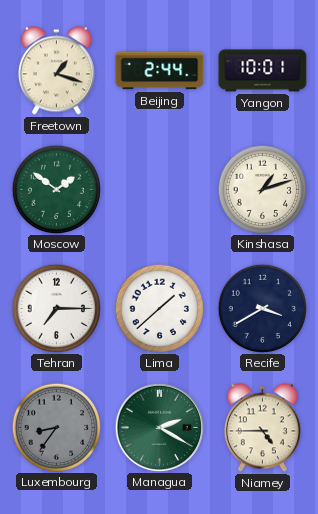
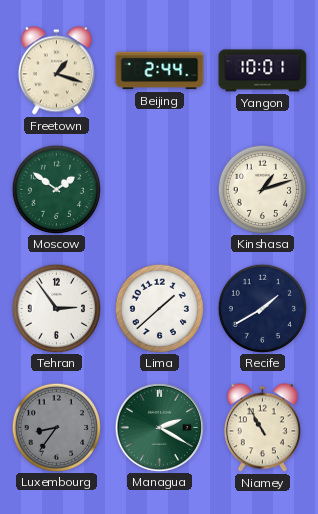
Tehran: 7:15 -> 2:54 (56, 308)
Recife: 3:40 -> 1:40 (262, 308)
Niamey: 4:45 -> 10:55 (262, 428)
